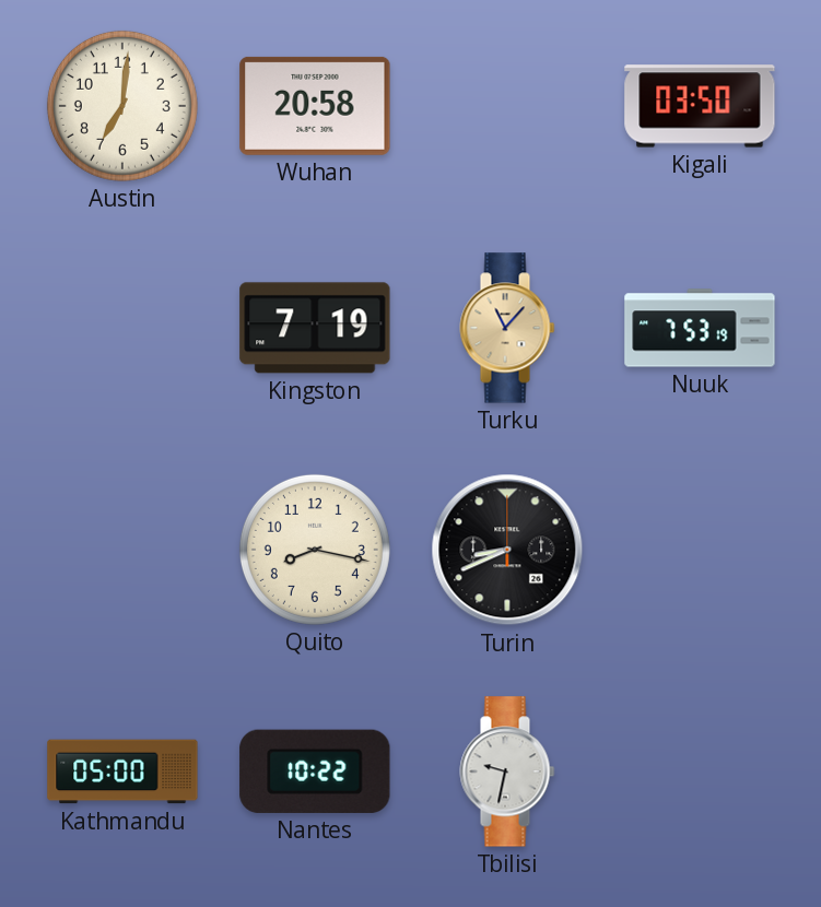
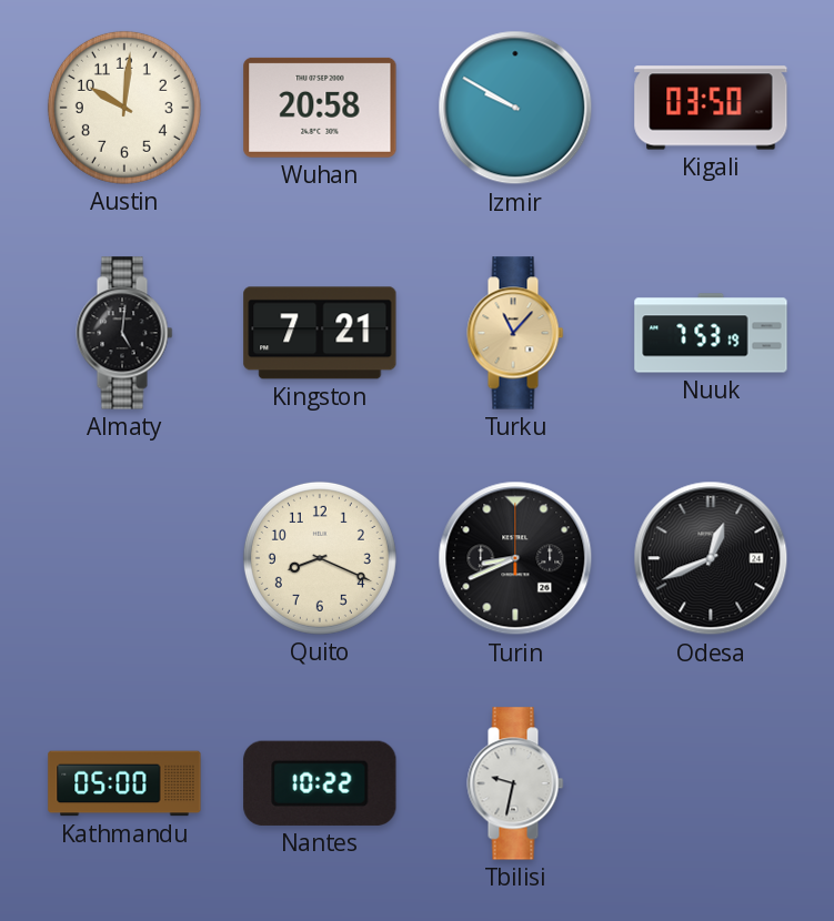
Austin: 7:01 -> 10:01 (124, 108)
Izmir: none -> 9:50 (515, 108)
Almaty: none -> 5:01 (124, 333)
Kingston: 7:19 -> 7:21 (320, 333)
Quito: 8:17 -> 8:19 (320, 558)
Odesa: none -> 12:41 (711, 558)
